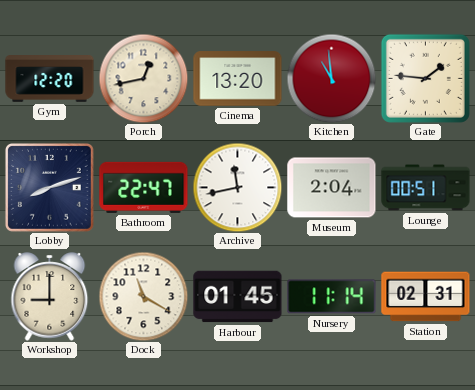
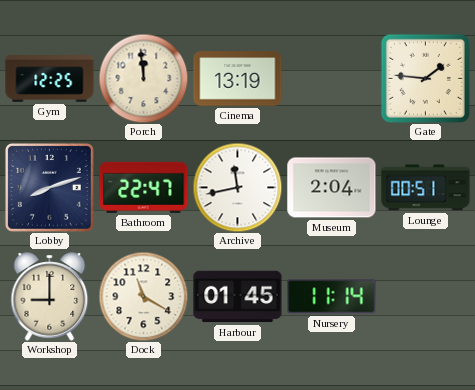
Gym: 12:20 -> 12:25 (50, 79)
Porch: 12:43 -> 11:59 (143, 78)
Cinema: 13:20 -> 13:19 (238, 79)
Kitchen: 10:59 -> none (331, 78)
Station: 02:31 -> none (426, 297)
